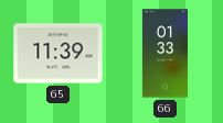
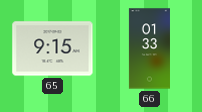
65: 11:39 -> 9:15 (53, 49)
